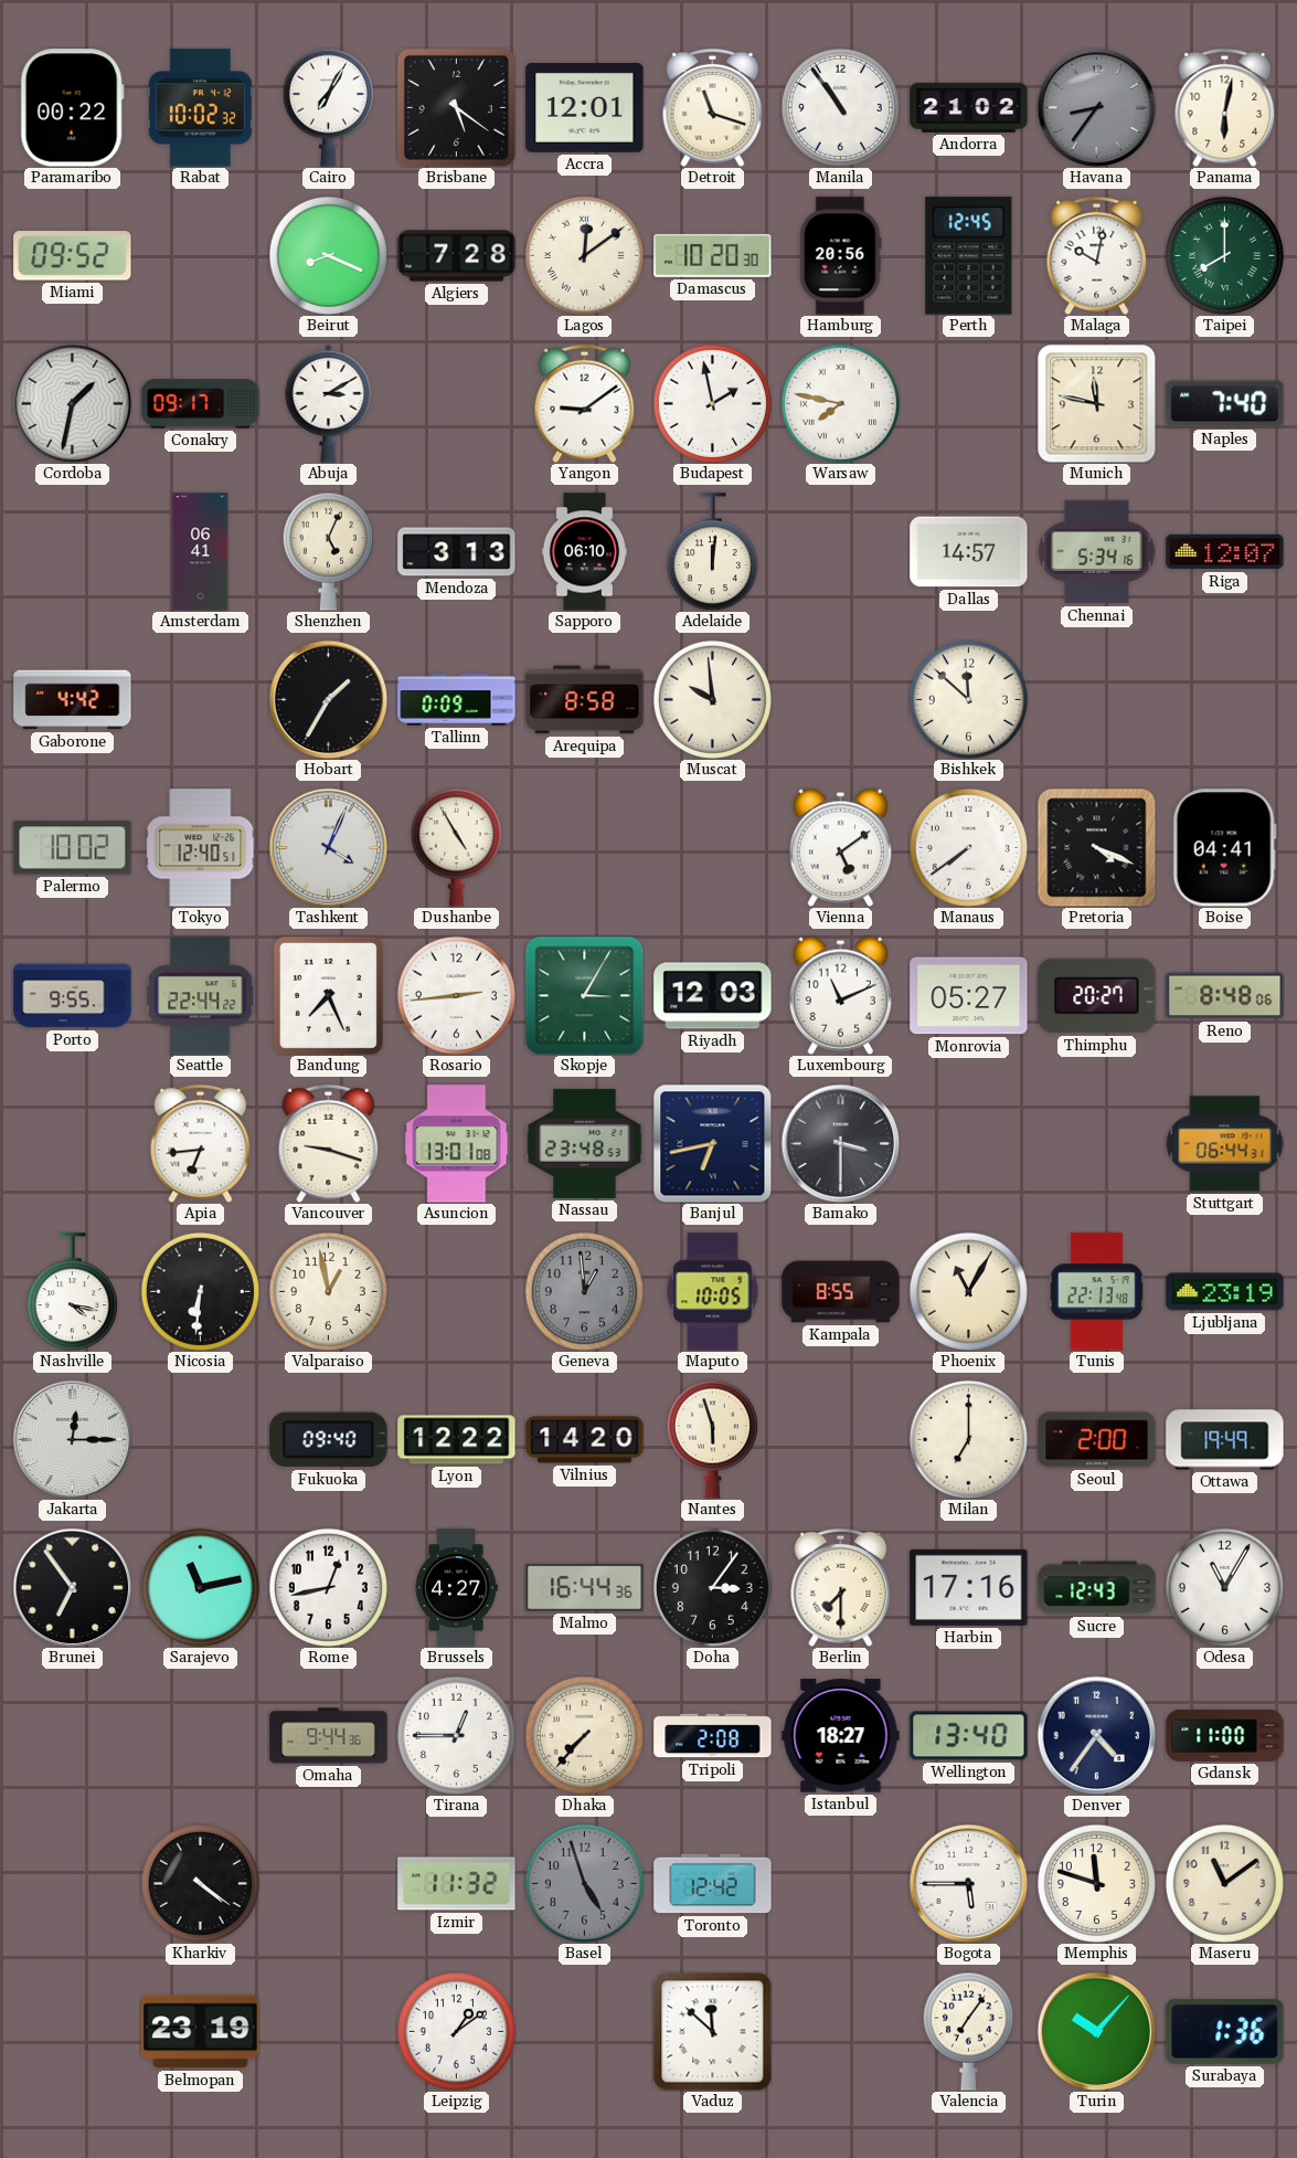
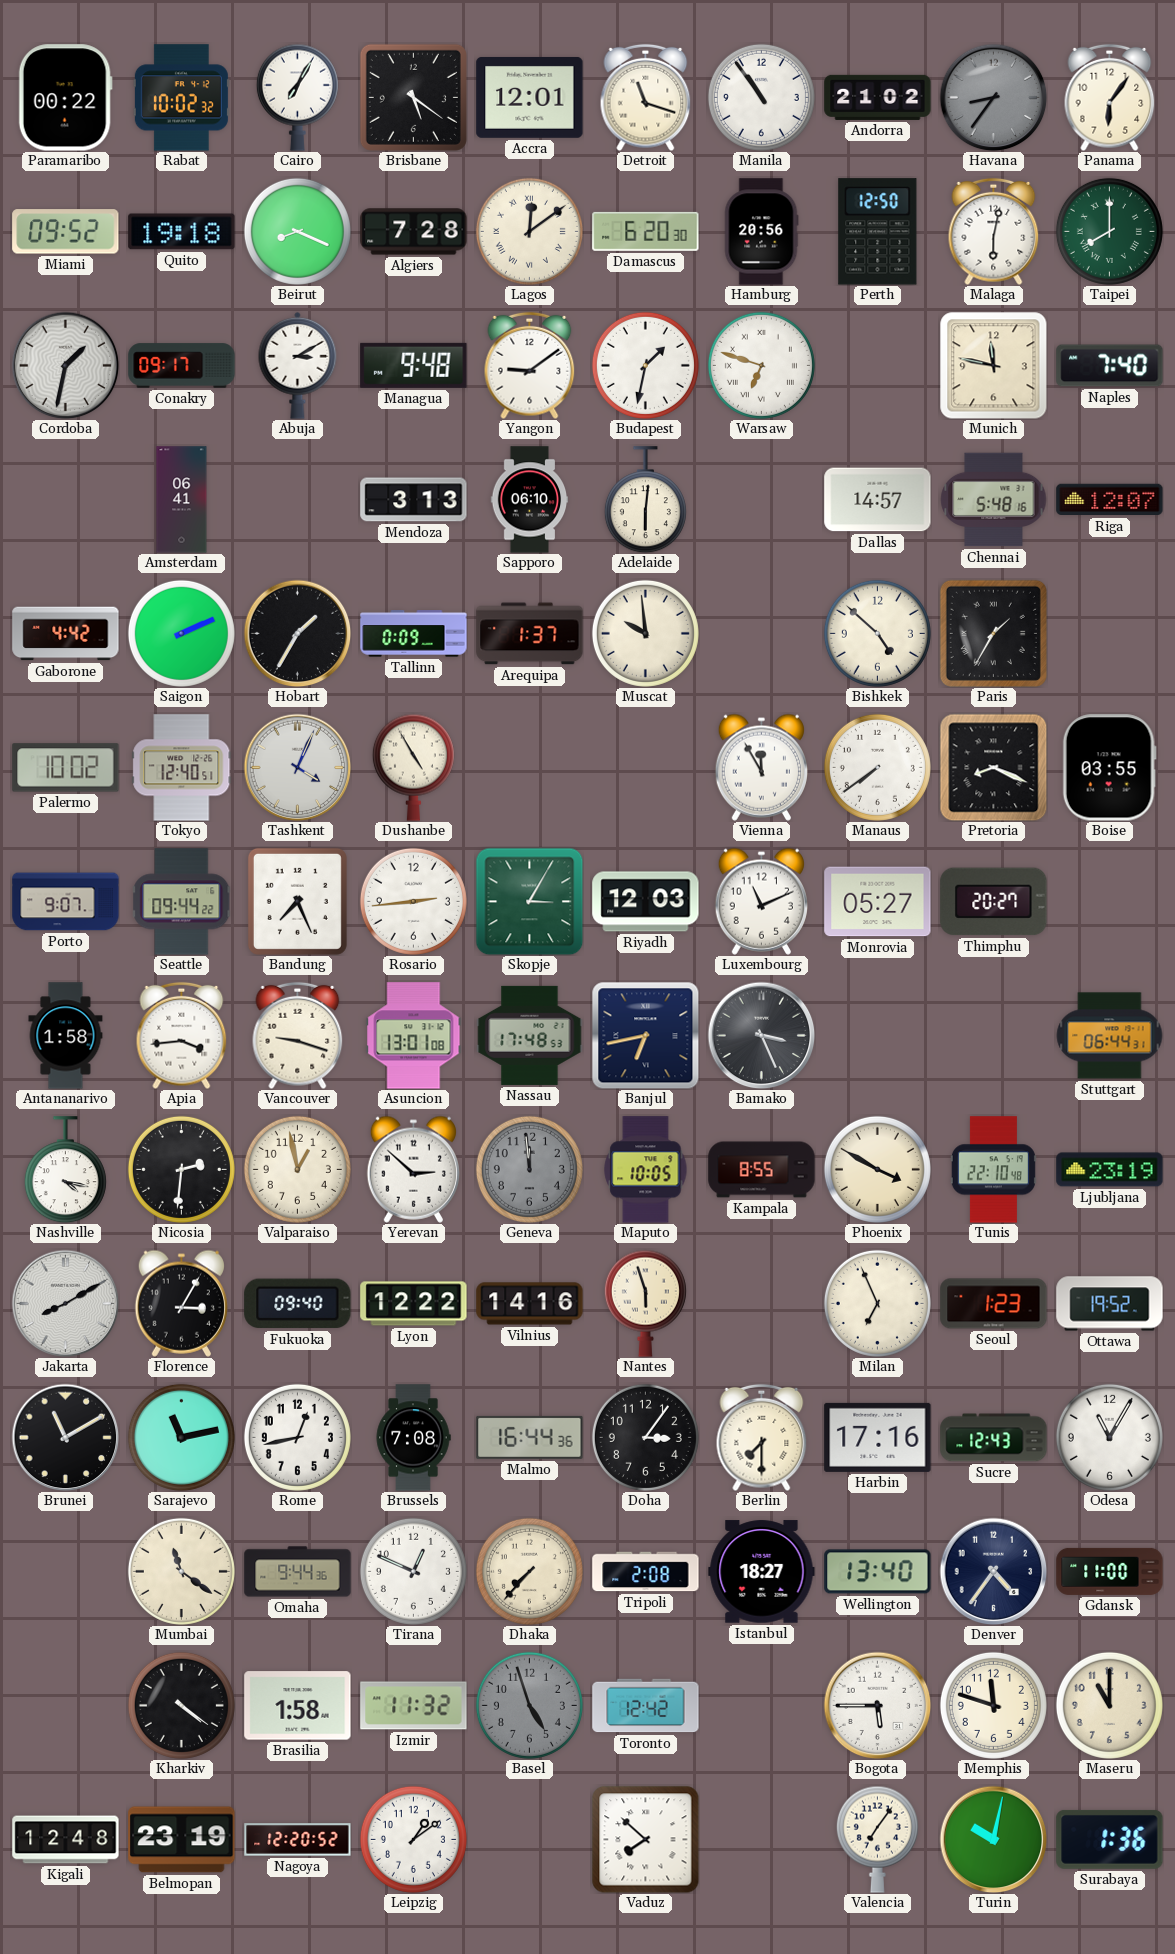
Panama: 6:02 -> 6:06 (1110, 97)
Quito: none -> 19:18 (182, 232)
Damascus: 10:20 -> 6:20 (646, 231)
Perth: 12:45 -> 12:50 (878, 232)
Malaga: 10:02 -> 6:02 (994, 231)
Managua: none -> 9:48 (414, 365)
Budapest: 1:58 -> 1:32 (645, 365)
Warsaw: 7:47 -> 6:48 (761, 365)
Shenzhen: 5:04 -> none (328, 551)
Adelaide: 12:01 -> 6:01 (645, 500)
Chennai: 5:34 -> 5:48 (994, 500)
Saigon: none -> 2:11 (181, 633)
Arequipa: 8:58 -> 1:37 (530, 634)
Bishkek: 11:52 -> 4:52 (877, 633)
Paris: none -> 1:35 (993, 633)
Vienna: 5:09 -> 11:55 (761, 767)
Pretoria: 4:19 -> 8:19 (993, 767)
Boise: 04:41 -> 03:55 (1109, 768)
Porto: 9:55 -> 9:07 (66, 902)
Seattle: 22:44 -> 09:44 (182, 902)
Reno: 8:48 -> none (1225, 996)
Antananarivo: none -> 1:58 (66, 1036)
Apia: 6:44 -> 3:44 (182, 1035)
Nassau: 23:48 -> 17:48 (530, 1035)
Bamako: 3:30 -> 3:26 (761, 1035)
Nicosia: 6:31 -> 2:31 (181, 1169)
Yerevan: none -> 2:52 (413, 1169)
Geneva: 12:59 -> 11:59 (529, 1169)
Phoenix: 11:05 -> 3:50 (877, 1169)
Tunis: 22:13 -> 22:10 (993, 1170)
Jakarta: 12:15 -> 8:10 (65, 1303)
Florence: none -> 3:05 (181, 1303)
Vilnius: 14:20 -> 14:16 (530, 1304)
Milan: 7:00 -> 6:56 (877, 1303)
Seoul: 2:00 -> 1:23 (994, 1304)
Ottawa: 19:49 -> 19:52 (1110, 1304)
Brunei: 6:54 -> 11:10 (65, 1437)
Brussels: 4:27 -> 7:08 (413, 1438)
Mumbai: none -> 11:21 (181, 1571)
Tirana: 12:45 -> 12:49 (413, 1571)
Brasilia: none -> 1:58 (298, 1706)
Maseru: 11:09 -> 11:00 (1109, 1705)
Kigali: none -> 12:48 (66, 1840)
Nagoya: none -> 12:20 (298, 1840)
Vaduz: 11:52 -> 7:52 (645, 1839)
Turin: 10:07 -> 10:02 (993, 1839)
